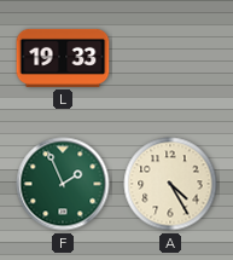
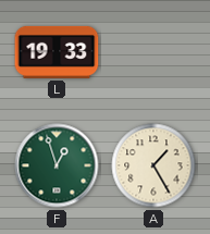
F: 1:56 -> 12:57 (57, 165)
A: 4:25 -> 1:25 (153, 165)
